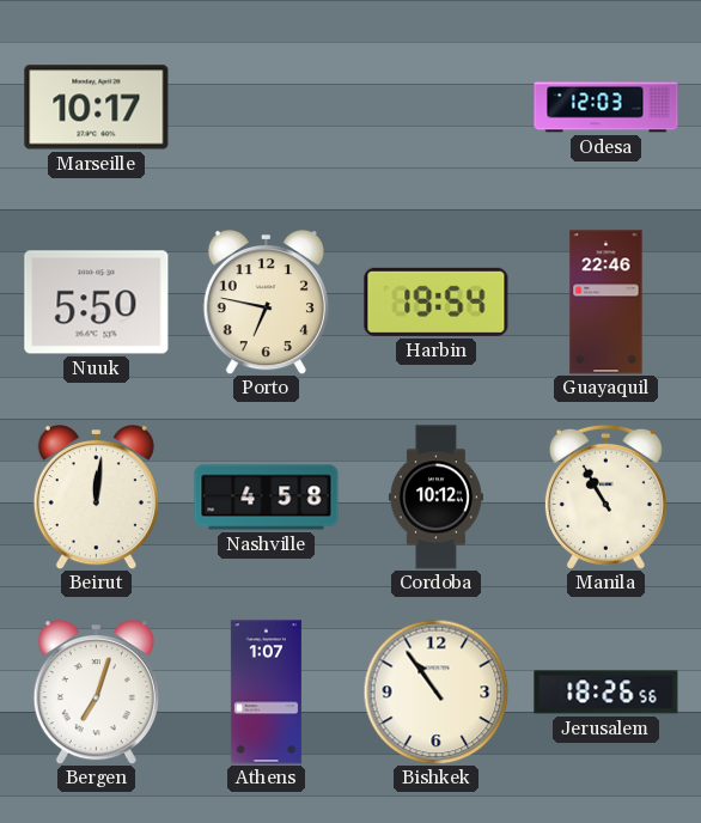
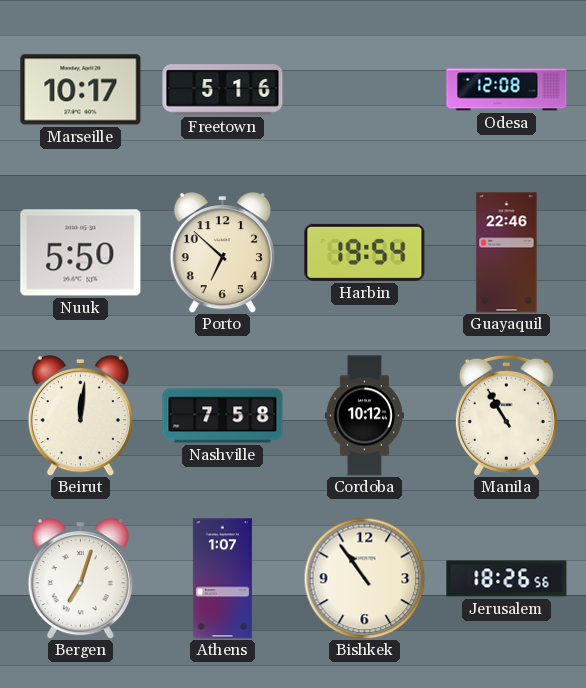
Freetown: none -> 5:16 (223, 90)
Odesa: 12:03 -> 12:08 (507, 90)
Porto: 6:47 -> 6:52 (222, 253)
Nashville: 4:58 -> 7:58 (223, 416)
